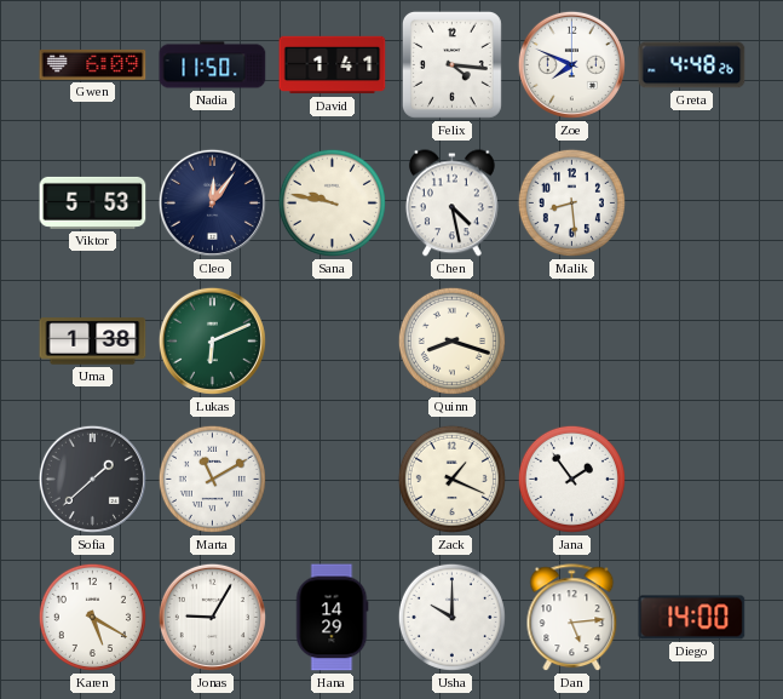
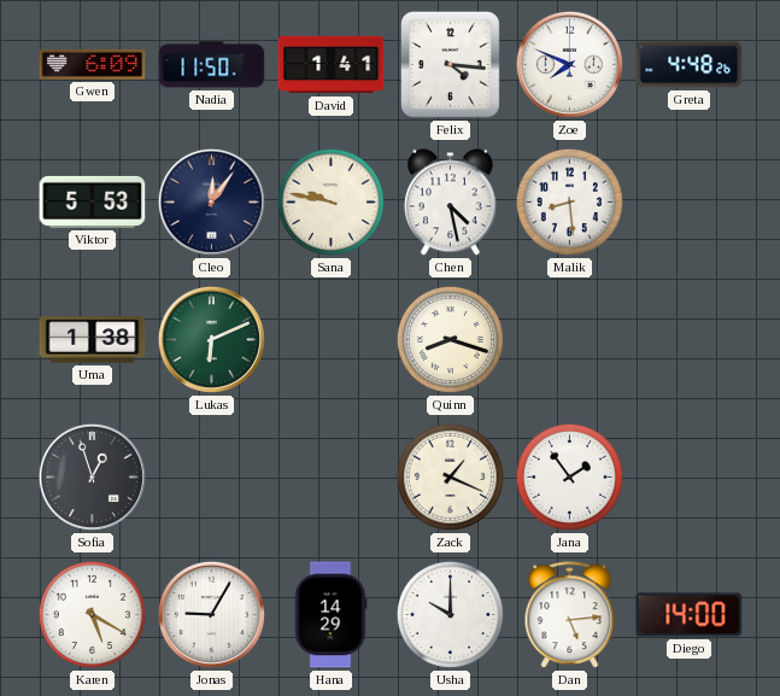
Sofia: 1:38 -> 12:57 (92, 476)
Marta: 11:10 -> none (212, 479)
